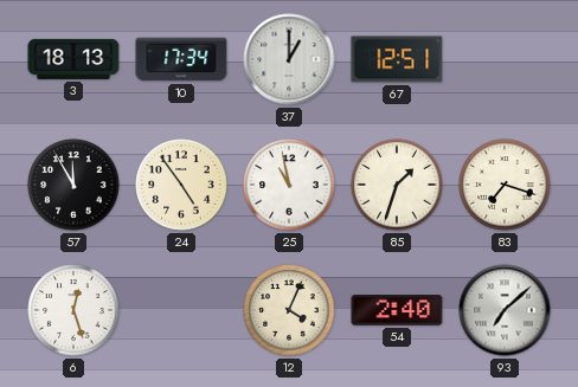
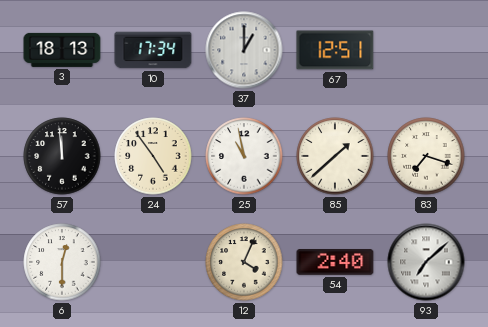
57: 11:55 -> 11:59 (62, 156)
85: 1:33 -> 1:38 (335, 156)
6: 12:27 -> 12:30 (62, 262)
